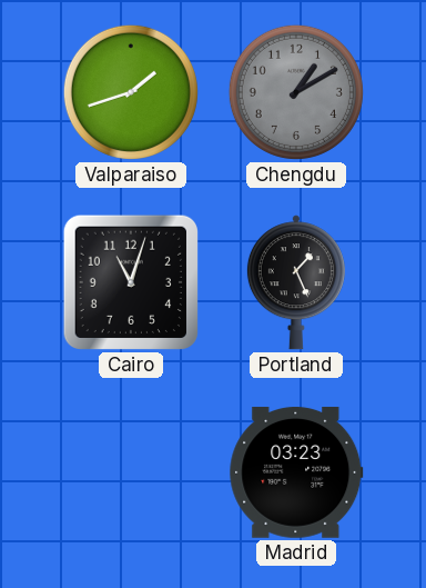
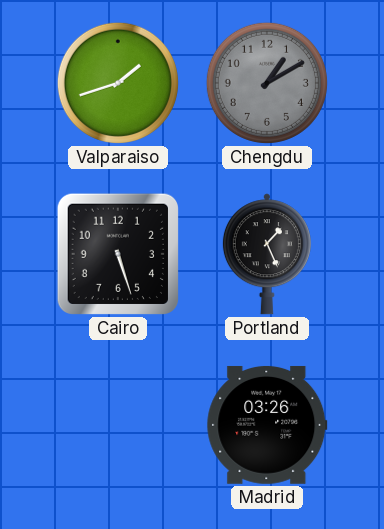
Cairo: 11:03 -> 5:27 (118, 254)
Madrid: 03:23 -> 03:26 (267, 425)
